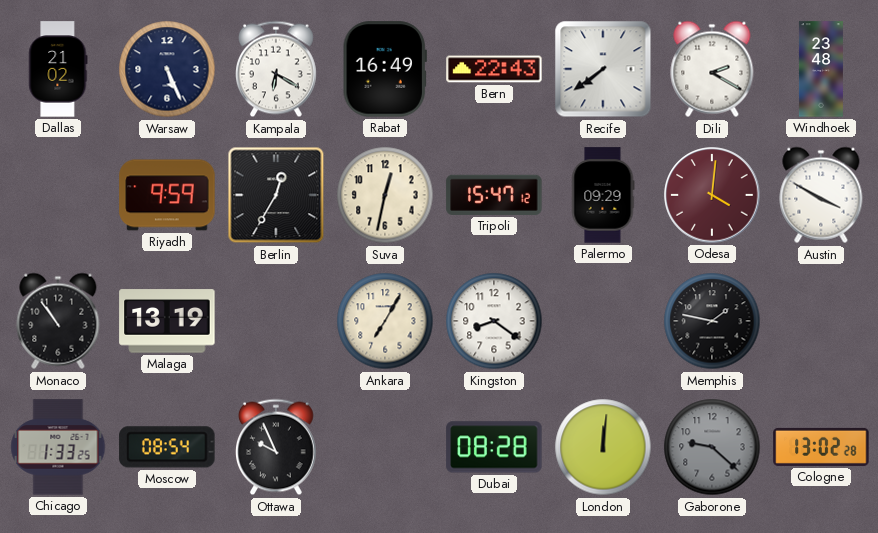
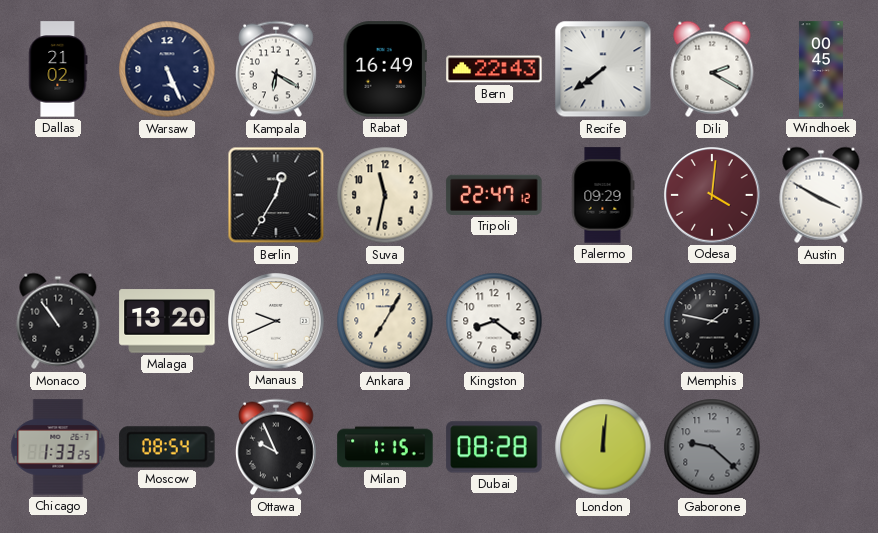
Windhoek: 23:48 -> 00:45 (821, 69)
Riyadh: 9:59 -> none (167, 195)
Suva: 12:32 -> 11:32 (385, 195)
Tripoli: 15:47 -> 22:47 (494, 195)
Malaga: 13:19 -> 13:20 (167, 321)
Manaus: none -> 9:41 (276, 321)
Milan: none -> 1:15 (385, 447)
Cologne: 13:02 -> none (821, 447)
